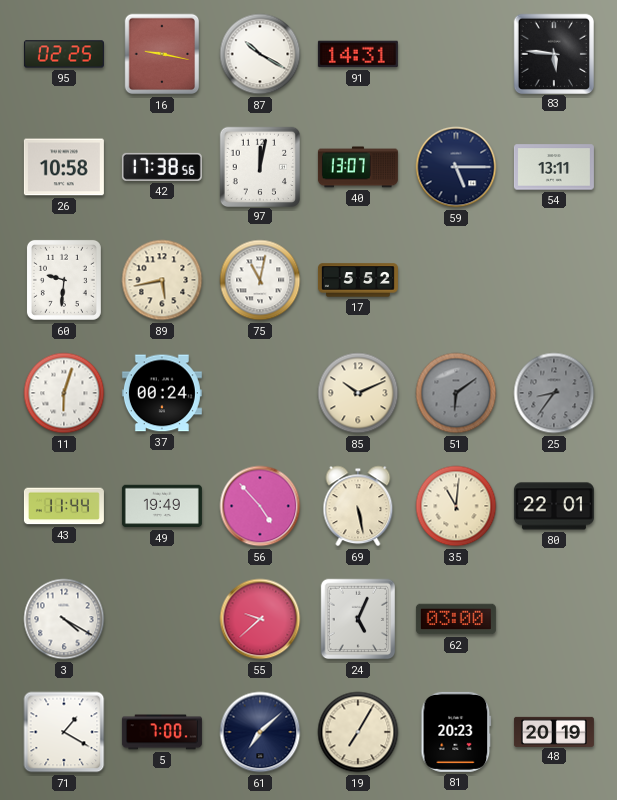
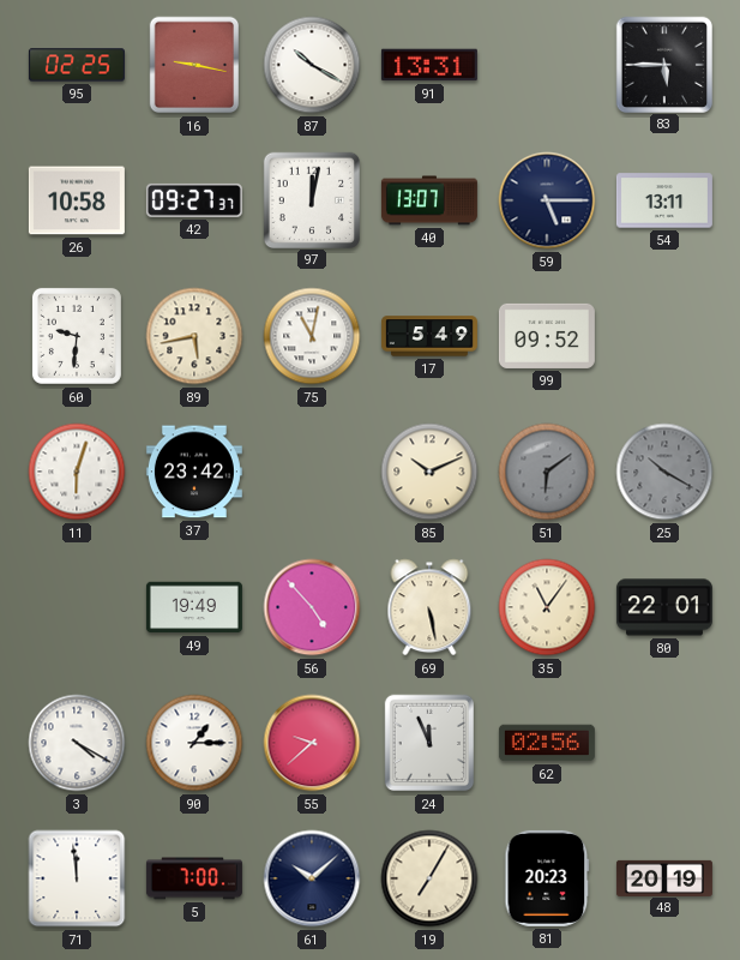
91: 14:31 -> 13:31 (429, 65)
83: 5:46 -> 5:45 (663, 64)
42: 17:38 -> 09:27 (194, 200)
17: 5:52 -> 5:49 (429, 336)
99: none -> 09:52 (547, 336)
37: 00:24 -> 23:42 (194, 472)
25: 8:36 -> 10:20 (664, 472)
43: 11:44 -> none (64, 506)
35: 11:01 -> 11:06 (547, 607)
90: none -> 1:15 (194, 743)
24: 5:04 -> 11:56 (429, 743)
62: 03:00 -> 02:56 (547, 743)
71: 1:20 -> 11:59 (77, 878)
61: 7:08 -> 10:08 (312, 878)
